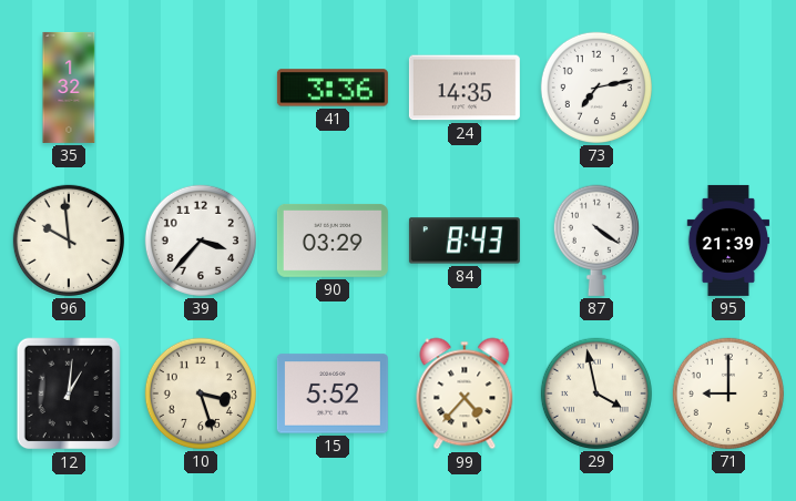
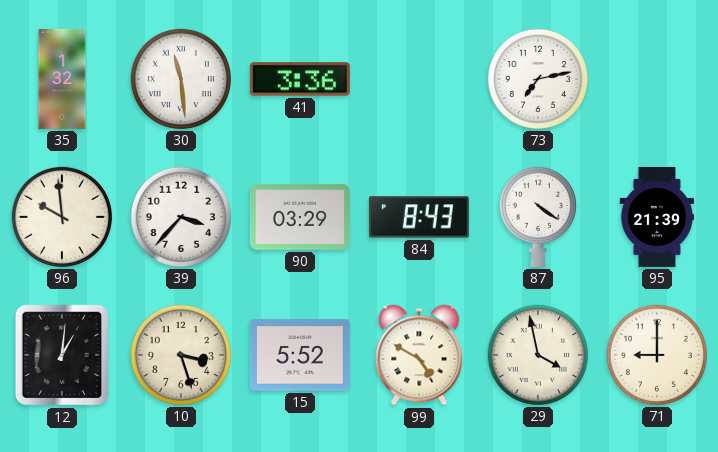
30: none -> 11:29 (181, 79)
24: 14:35 -> none (465, 88)
99: 4:37 -> 4:50 (419, 355)
